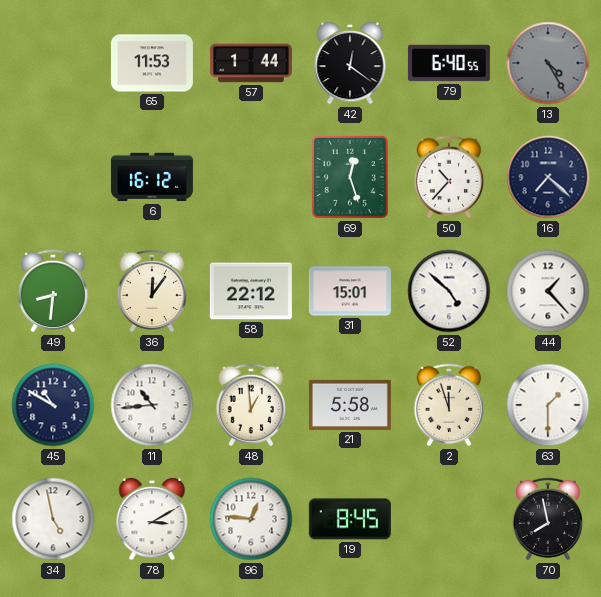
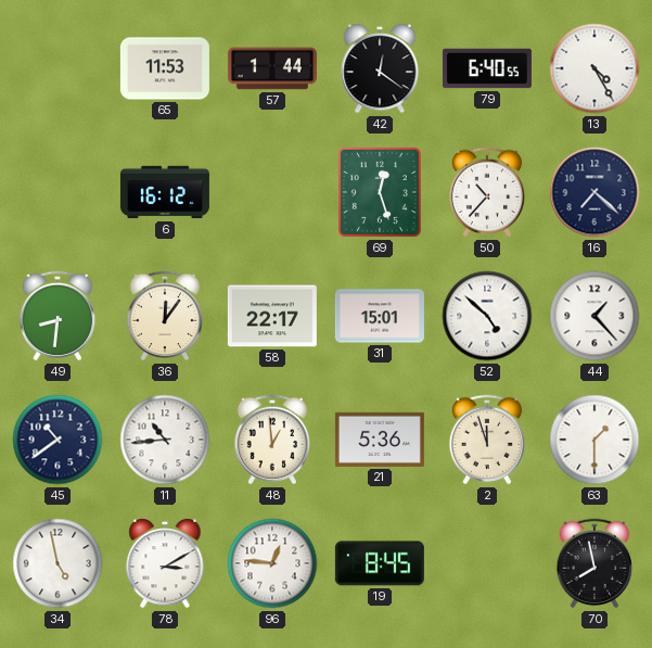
13 dial: grey -> white (595, 68)
58: 22:12 -> 22:17 (272, 316)
45: 10:50 -> 10:39 (57, 440)
21: 5:58 -> 5:36 (380, 440)
